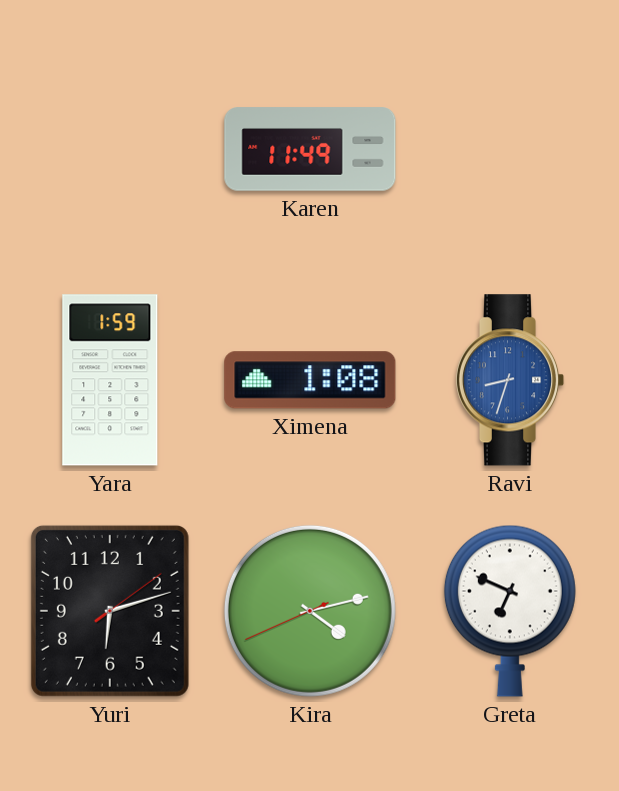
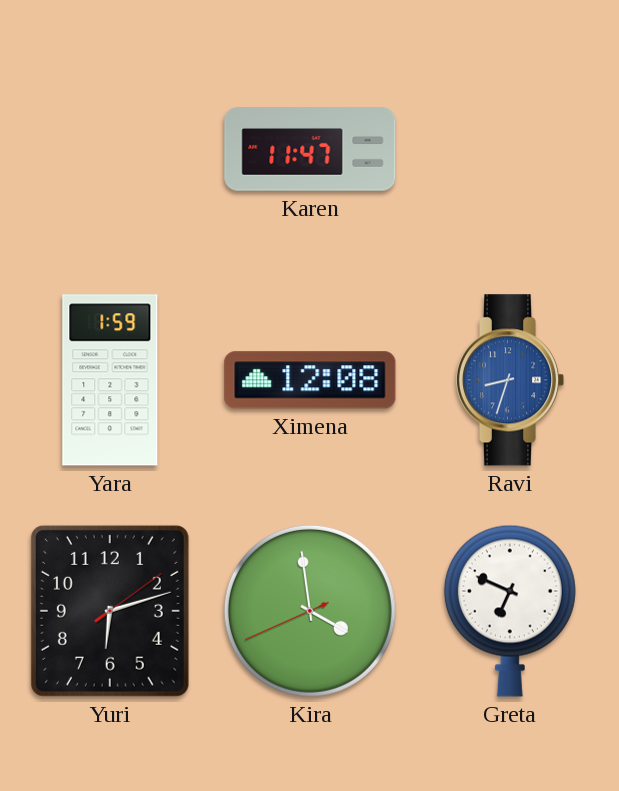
Karen: 11:49 -> 11:47 (310, 149)
Ximena: 1:08 -> 12:08 (310, 380)
Kira: 4:12 -> 3:58 (310, 611)
